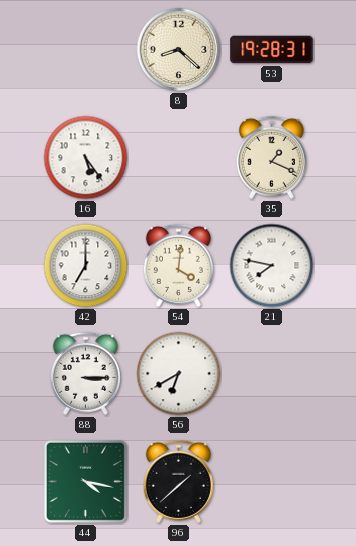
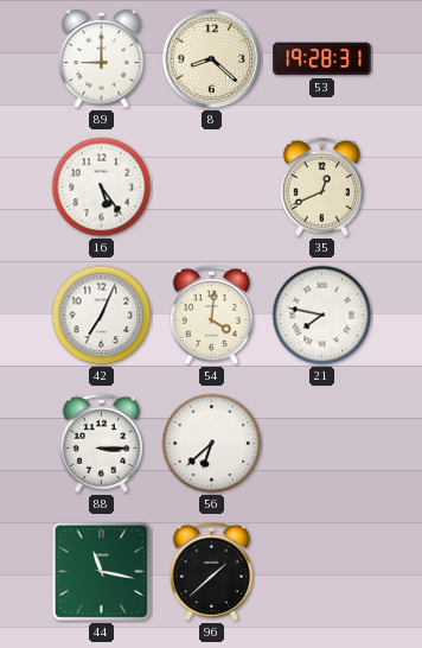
89: none -> 9:00 (102, 59)
35: 1:19 -> 12:41 (321, 186)
42: 7:00 -> 7:04 (102, 316)
56: 6:40 -> 6:38 (212, 444)
44: 4:17 -> 11:17 (101, 571)
